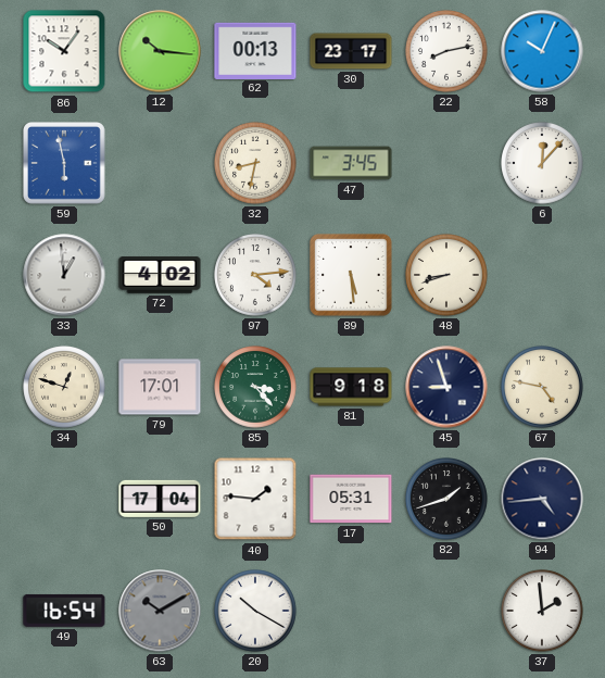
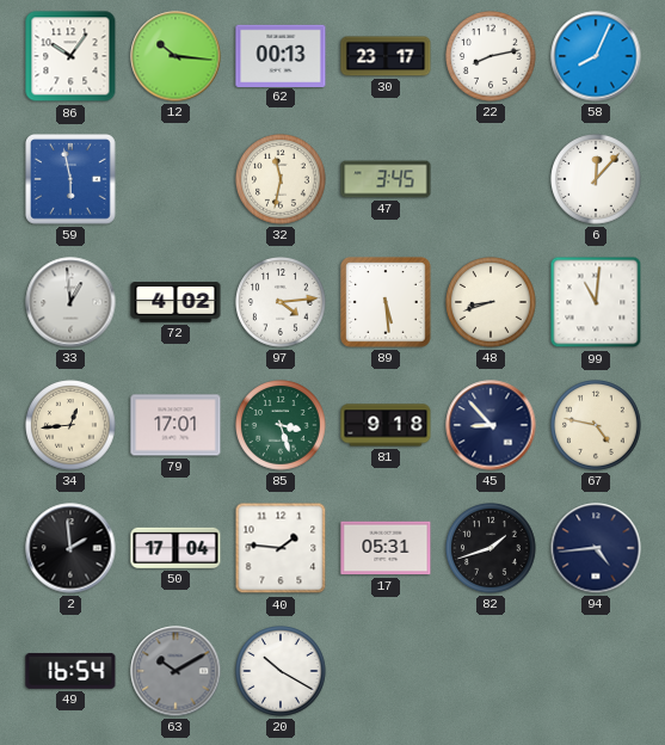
58: 10:04 -> 8:04 (596, 56)
32: 8:32 -> 11:32 (281, 179)
99: none -> 11:01 (596, 302)
34: 12:48 -> 12:44 (70, 425)
85: 3:23 -> 3:27 (281, 425)
45: 8:57 -> 8:53 (491, 425)
2: none -> 1:59 (70, 548)
37: 1:59 -> none (542, 611)
